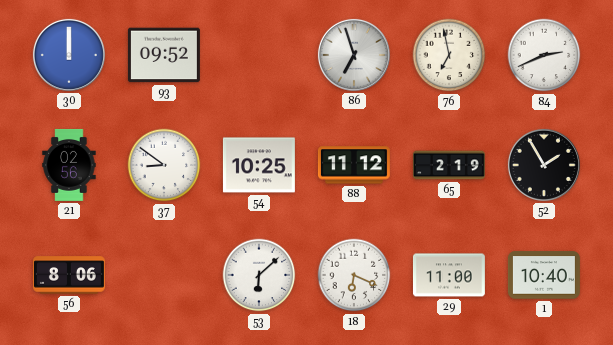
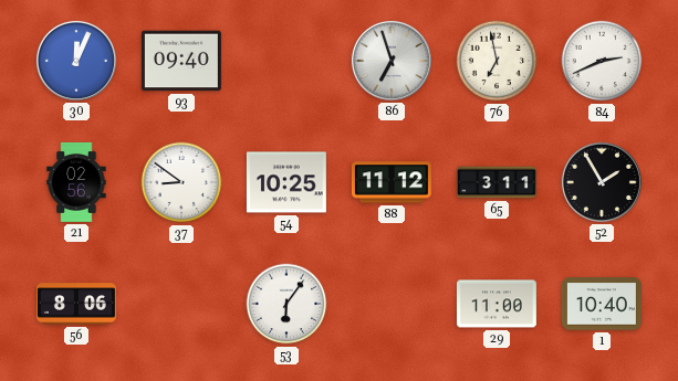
30: 12:00 -> 12:04 (76, 61)
93: 09:52 -> 09:40 (181, 61)
65: 2:19 -> 3:11 (497, 182)
53: 6:08 -> 6:06 (286, 304)
18: 6:19 -> none (354, 275)
